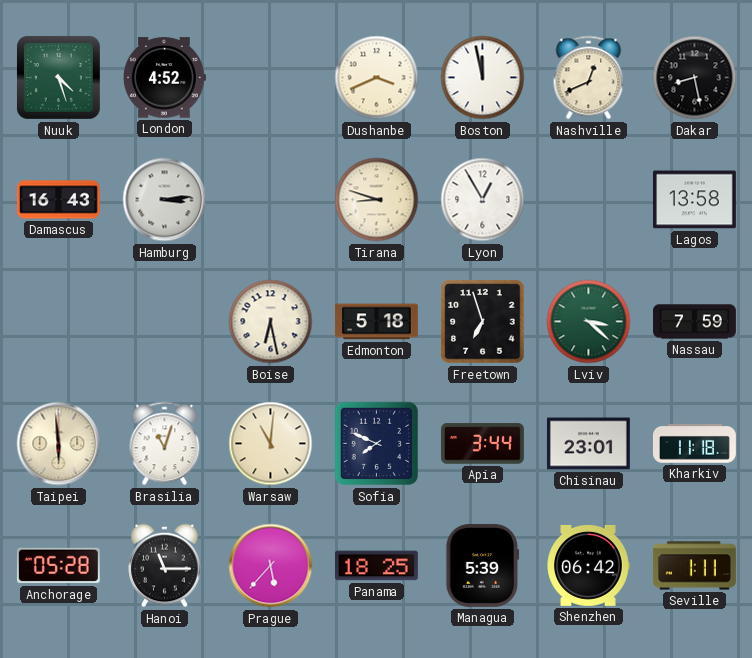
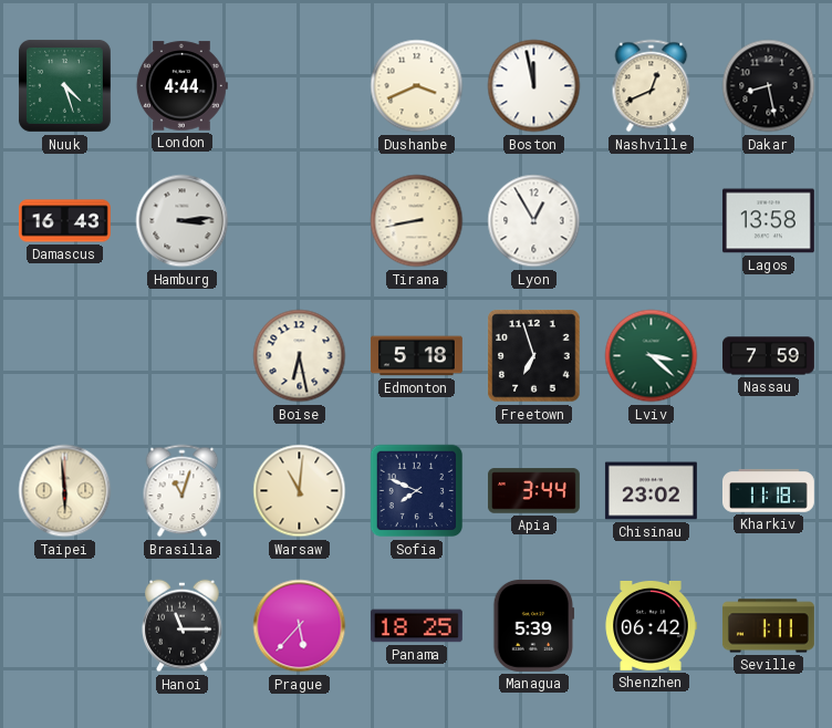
London: 4:52 -> 4:44 (181, 86)
Tirana: 8:48 -> 8:43 (417, 221)
Chisinau: 23:01 -> 23:02 (651, 491)
Anchorage: 05:28 -> none (58, 566)
